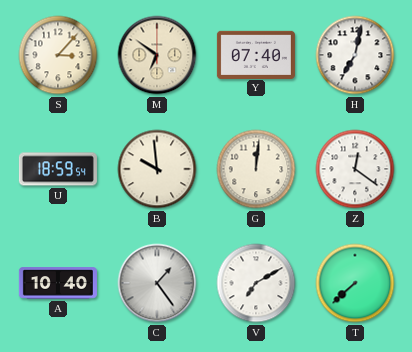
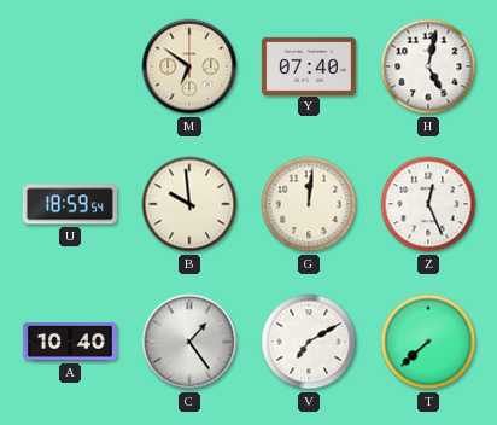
S: 3:07 -> none (58, 55)
H: 7:02 -> 5:02 (428, 66)
Z: 12:21 -> 12:26 (428, 204)
